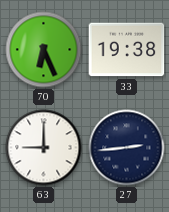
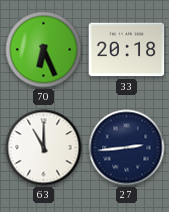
33: 19:38 -> 20:18 (127, 50)
63: 9:00 -> 11:00 (44, 148)
